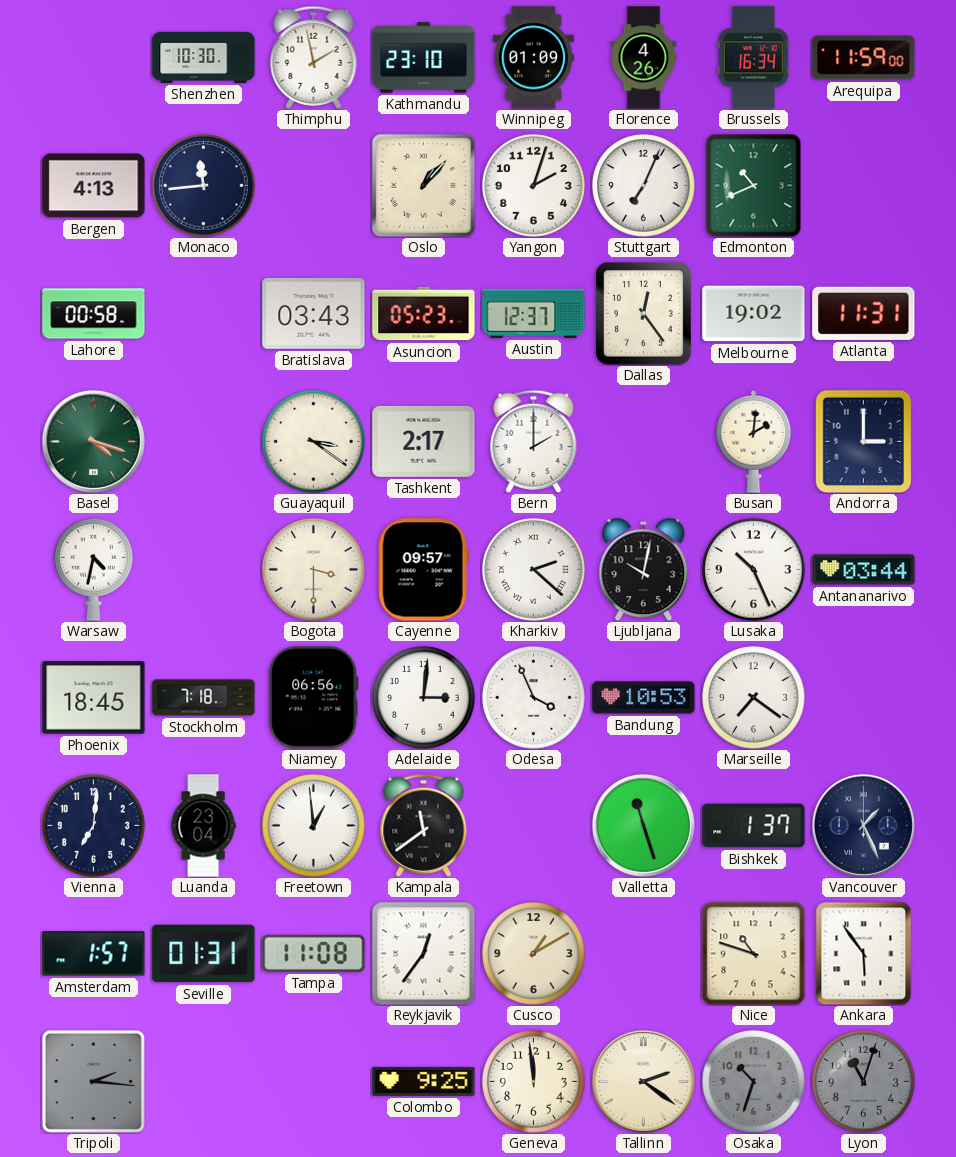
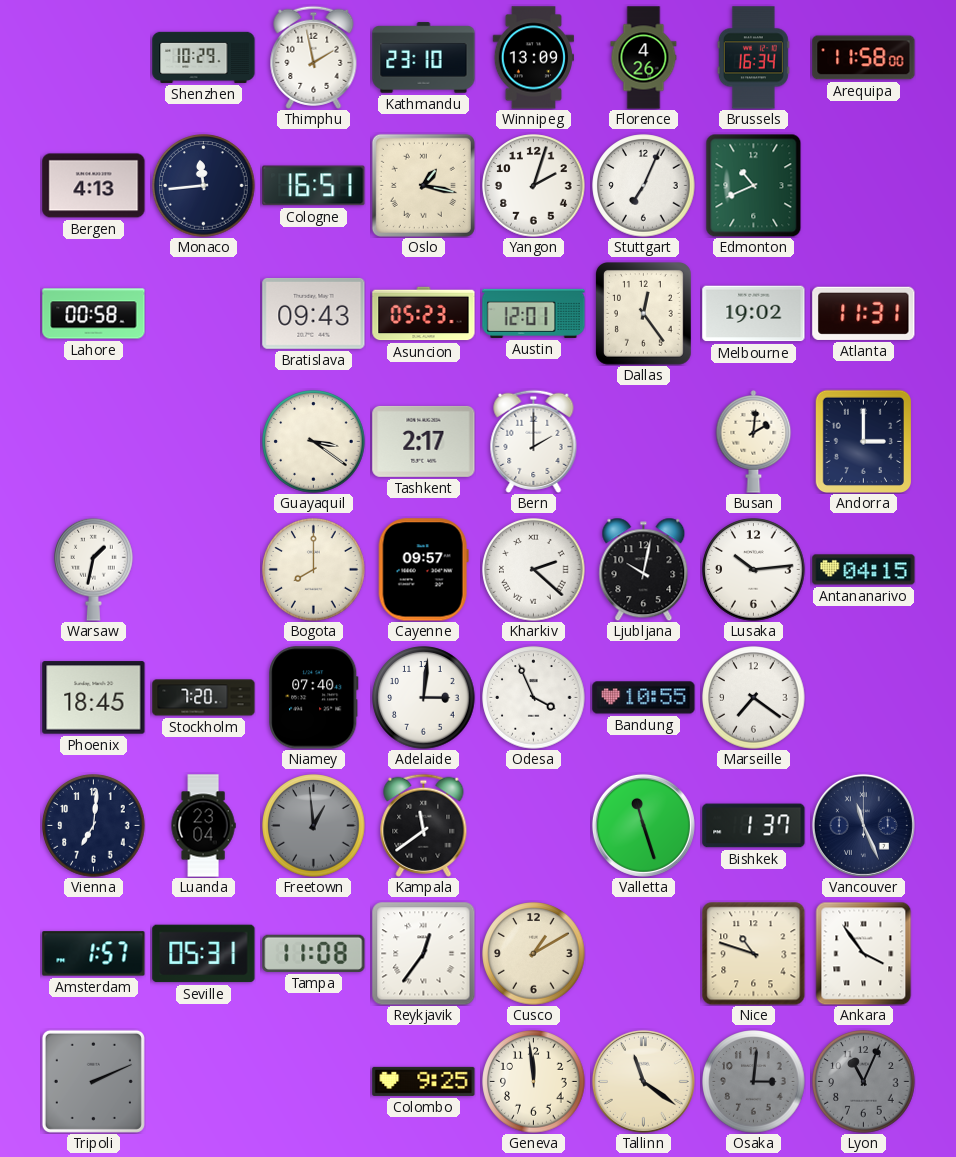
Shenzhen: 10:30 -> 10:29 (204, 57)
Winnipeg: 01:09 -> 13:09 (533, 58)
Arequipa: 11:59 -> 11:58 (864, 58)
Cologne: none -> 16:51 (314, 186)
Oslo: 1:07 -> 1:17 (423, 185)
Bratislava: 03:43 -> 09:43 (314, 313)
Austin: 12:37 -> 12:01 (534, 313)
Basel: 4:18 -> none (93, 441)
Warsaw: 4:32 -> 1:32 (94, 569)
Bogota: 3:30 -> 8:00 (314, 570)
Lusaka: 10:26 -> 10:14 (754, 570)
Antananarivo: 03:44 -> 04:15 (864, 570)
Stockholm: 7:18 -> 7:20 (204, 698)
Niamey: 06:56 -> 07:40 (314, 698)
Bandung: 10:53 -> 10:55 (644, 698)
Freetown dial: white -> grey (314, 826)
Vancouver: 1:26 -> 11:26 (863, 825)
Seville: 01:31 -> 05:31 (204, 954)
Ankara: 5:54 -> 3:54 (864, 953)
Tripoli: 2:16 -> 2:11 (93, 1081)
Tallinn: 2:21 -> 11:21 (643, 1081)
Osaka: 10:33 -> 3:01 (754, 1082)
Lyon: 11:03 -> 11:04 (864, 1082)
